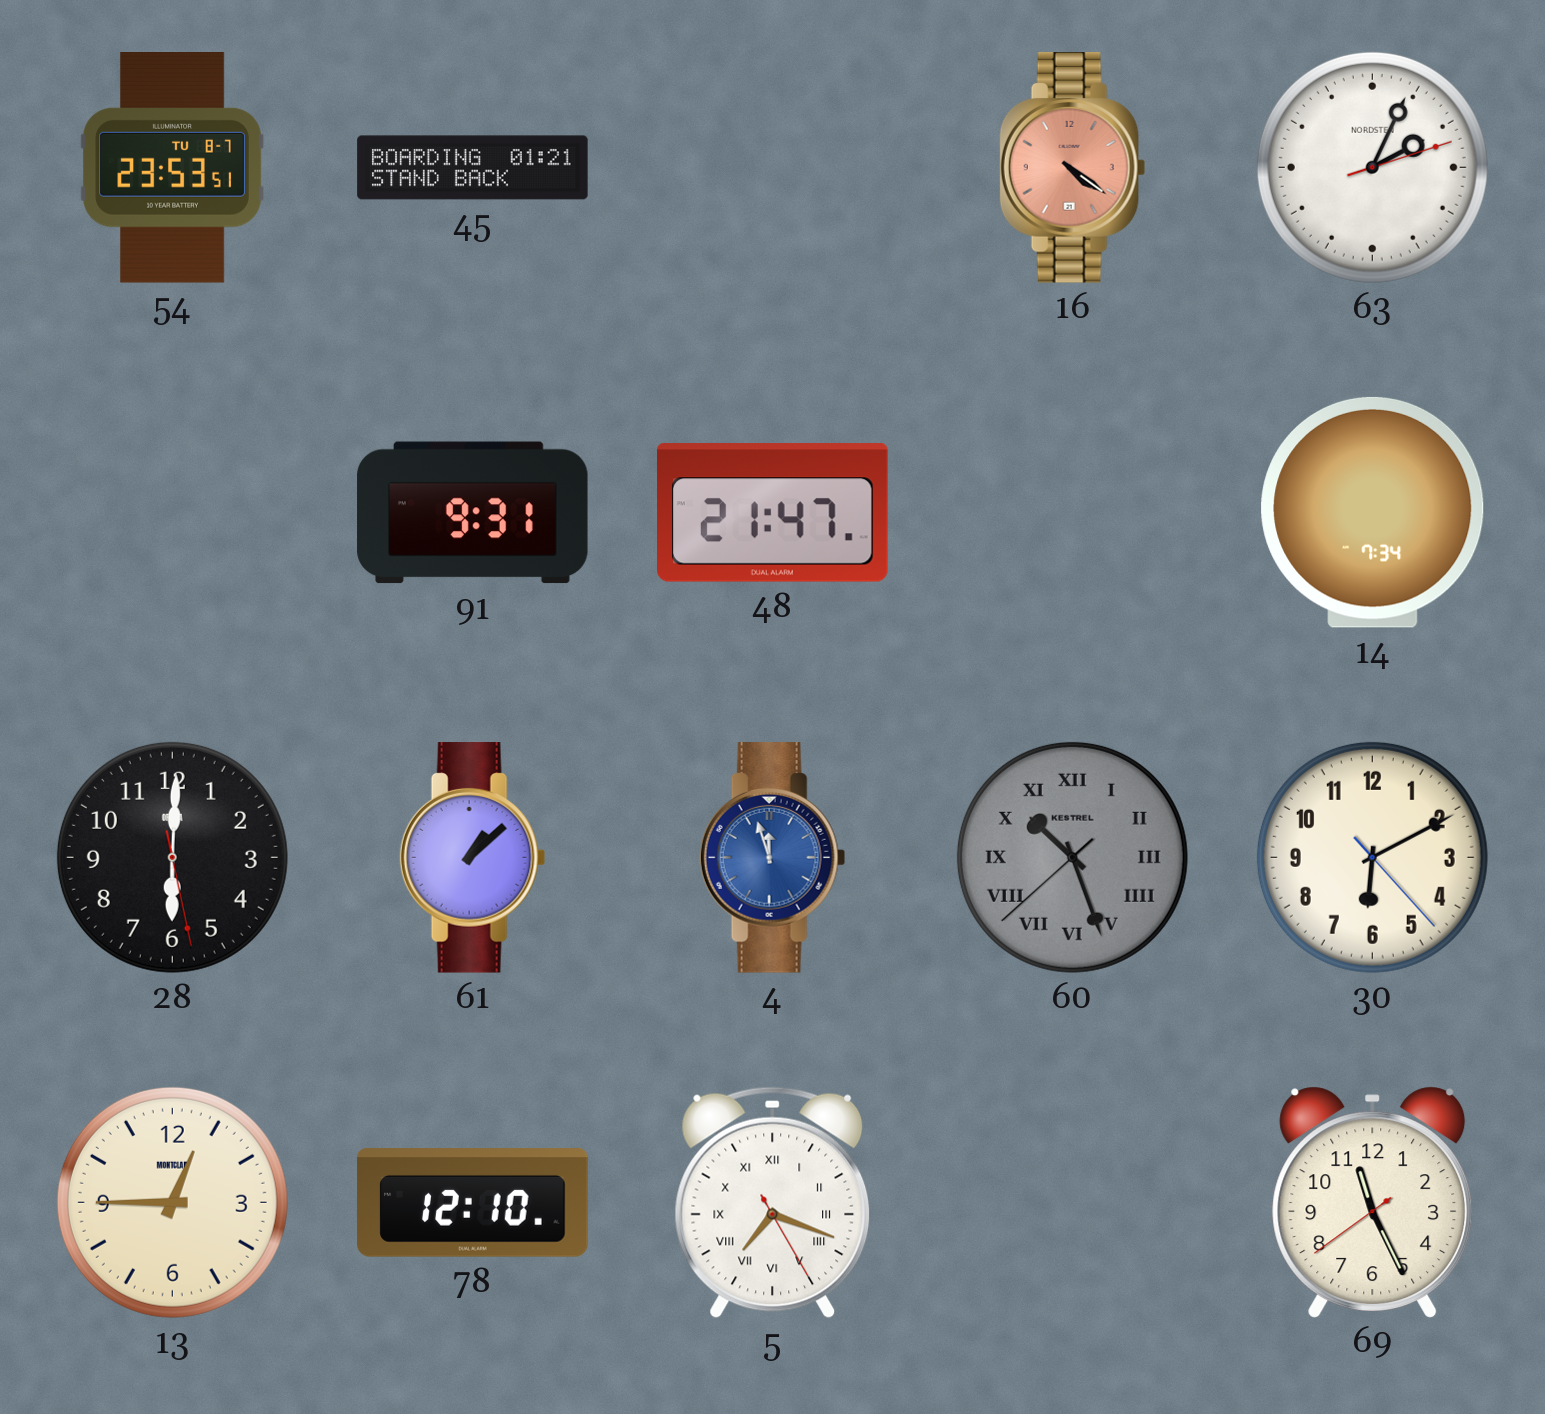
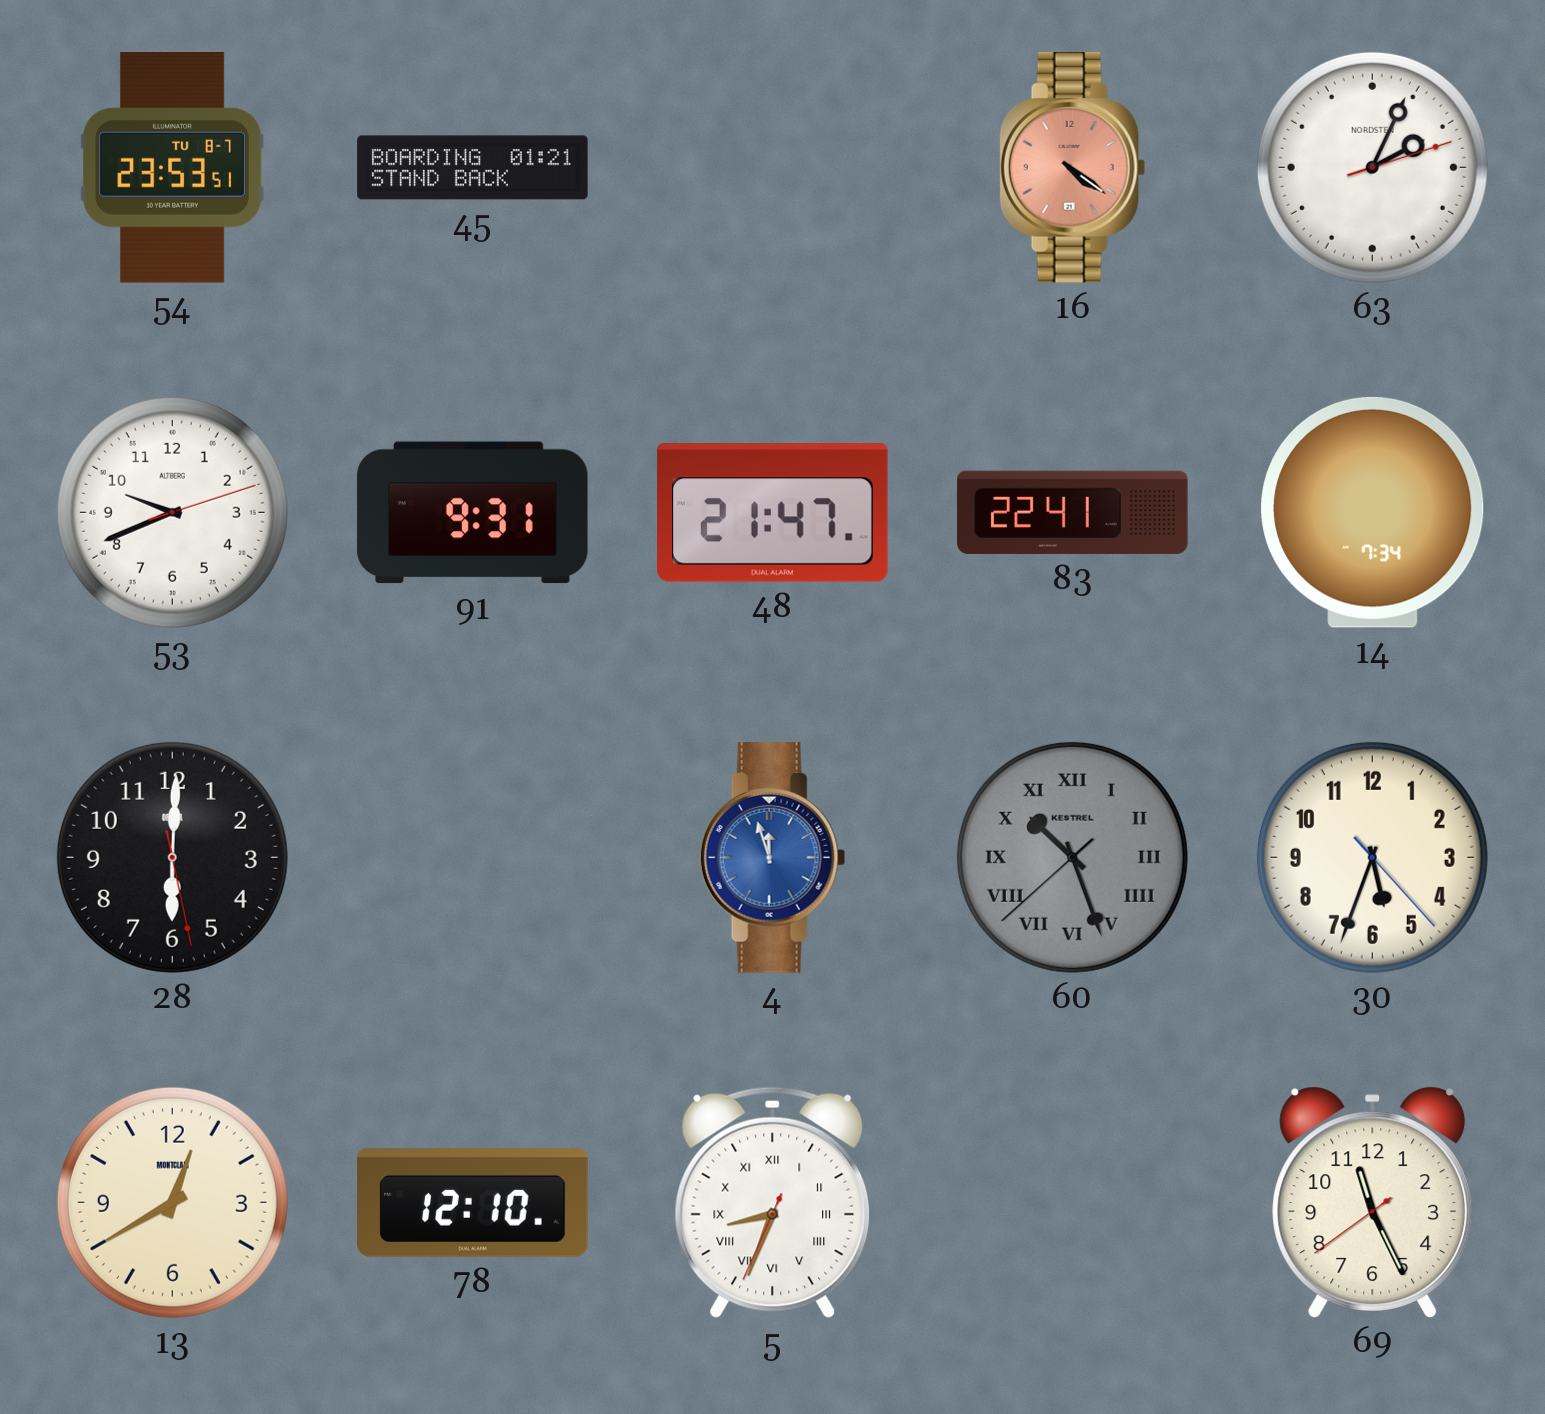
53: none -> 9:41 (172, 512)
83: none -> 22:41 (1073, 512)
61: 1:08 -> none (473, 858)
30: 6:10 -> 5:33 (1372, 857)
13: 12:45 -> 12:40 (172, 1202)
5: 7:18 -> 8:33 (773, 1203)
